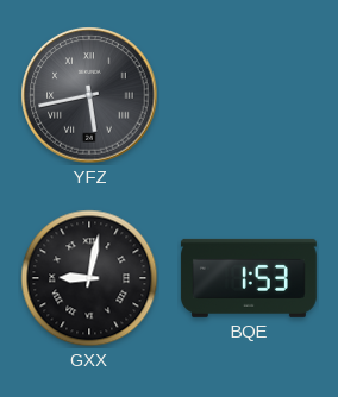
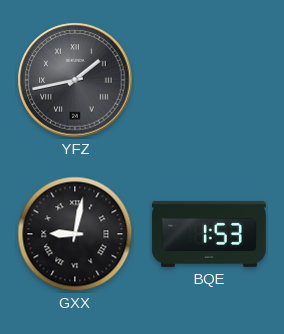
YFZ: 5:43 -> 1:43 (75, 80)
